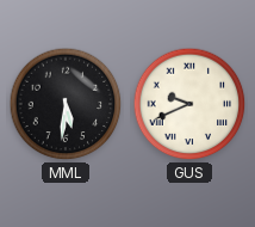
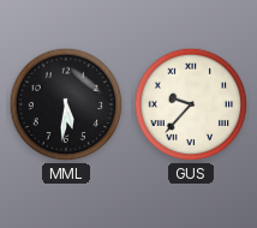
GUS: 9:41 -> 9:37 (191, 104)
